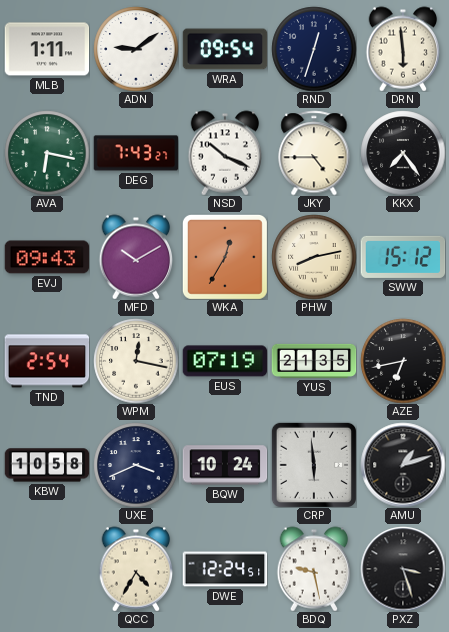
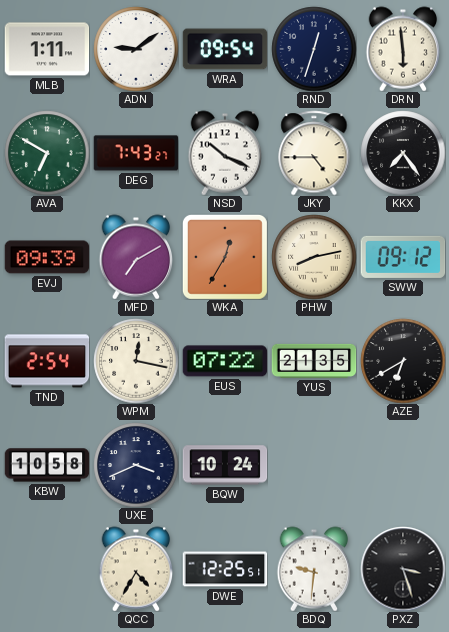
AVA: 6:17 -> 6:50 (47, 153)
EVJ: 09:43 -> 09:39 (47, 257)
MFD: 10:10 -> 7:10 (136, 257)
SWW: 15:12 -> 09:12 (403, 257)
EUS: 07:19 -> 07:22 (225, 361)
AZE: 6:43 -> 6:40 (403, 361)
CRP: 5:59 -> none (314, 465)
AMU: 1:12 -> none (403, 465)
DWE: 12:24 -> 12:25 (225, 569)
BDQ: 9:28 -> 9:31 (314, 569)
